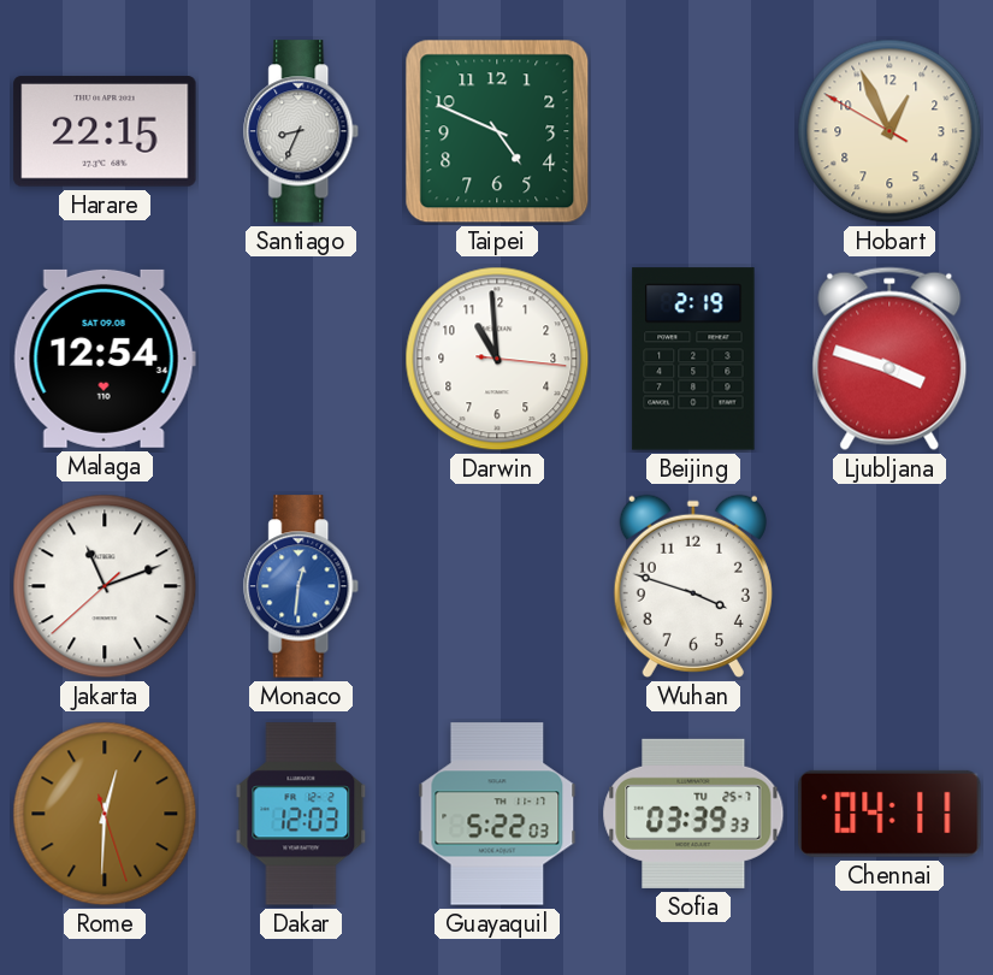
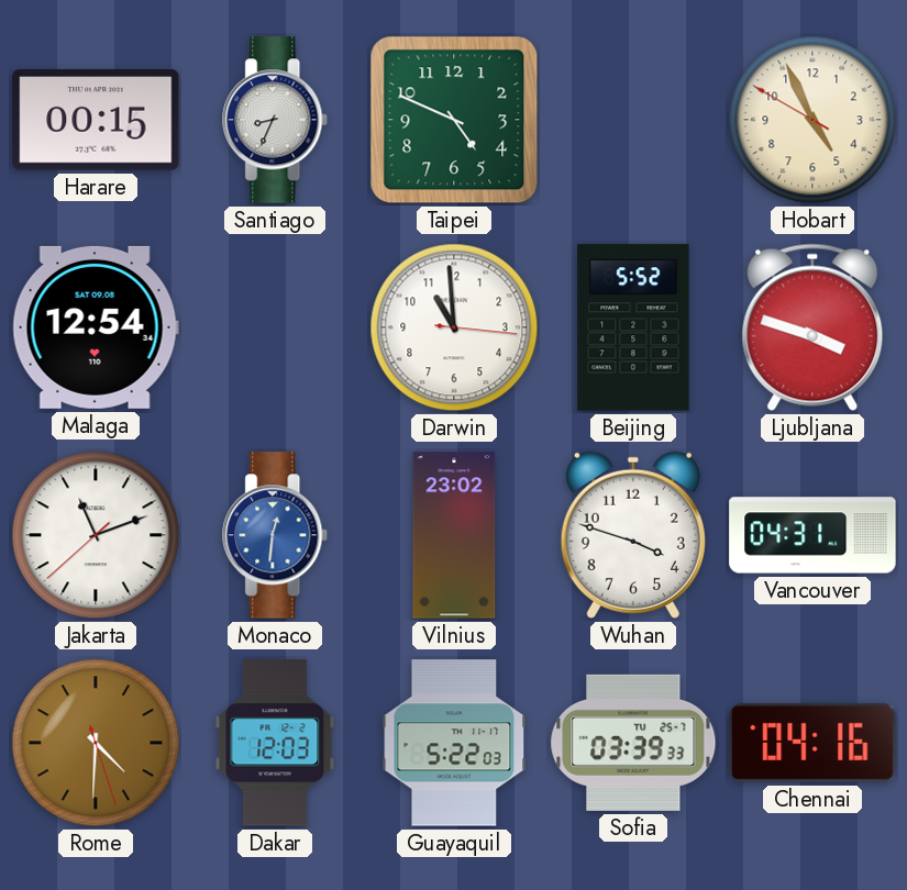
Harare: 22:15 -> 00:15 (96, 120)
Hobart: 12:55 -> 4:55 (812, 120)
Beijing: 2:19 -> 5:52 (633, 327)
Vilnius: none -> 23:02 (454, 535)
Vancouver: none -> 04:31 (812, 535)
Rome: 12:30 -> 4:30 (96, 743)
Chennai: 04:11 -> 04:16 (812, 743)
